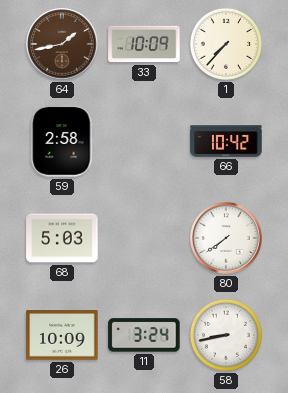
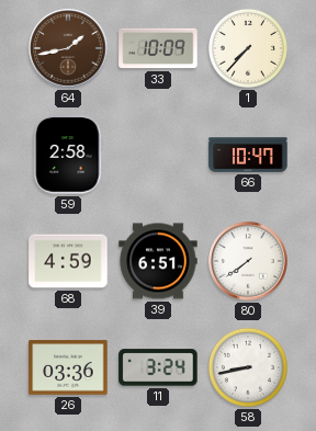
66: 10:42 -> 10:47 (248, 155)
68: 5:03 -> 4:59 (68, 261)
39: none -> 6:51 (158, 261)
26: 10:09 -> 03:36 (68, 367)
